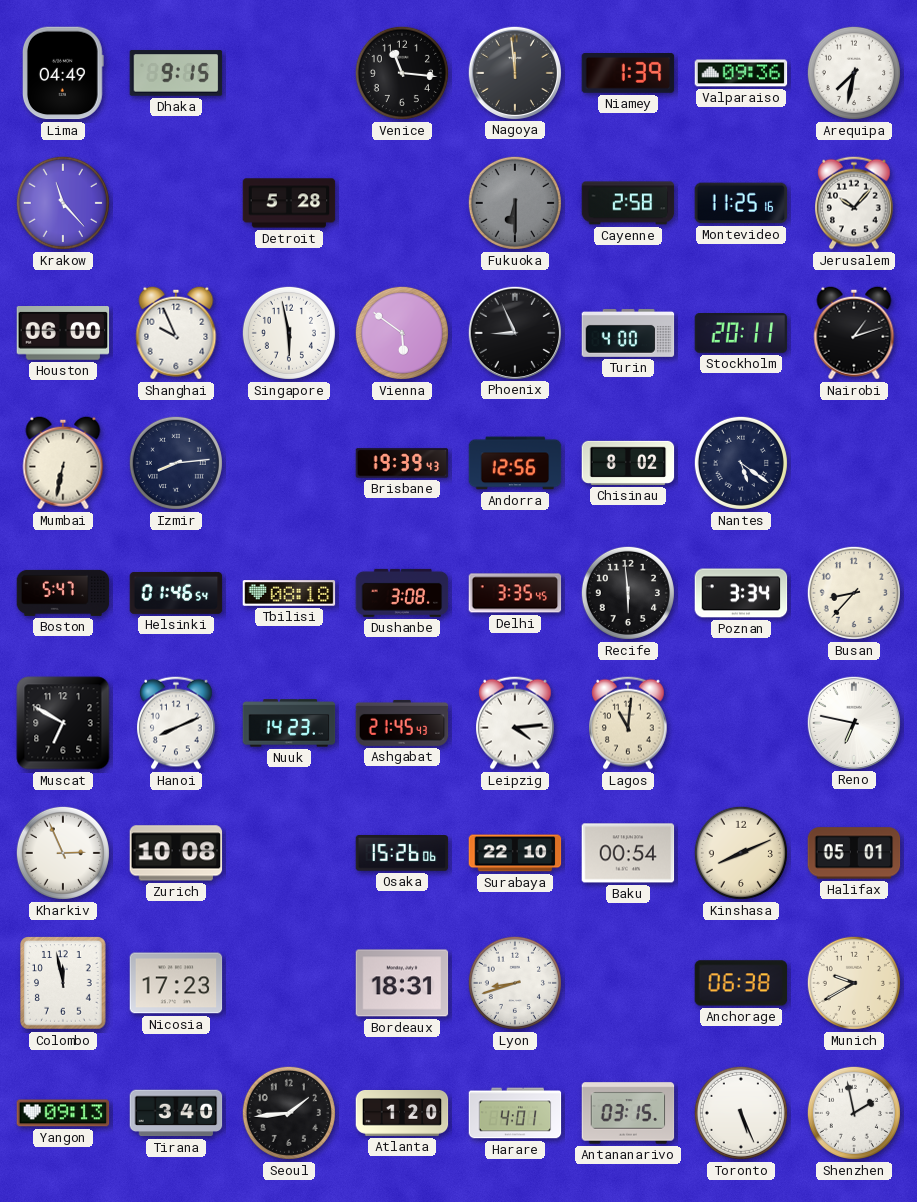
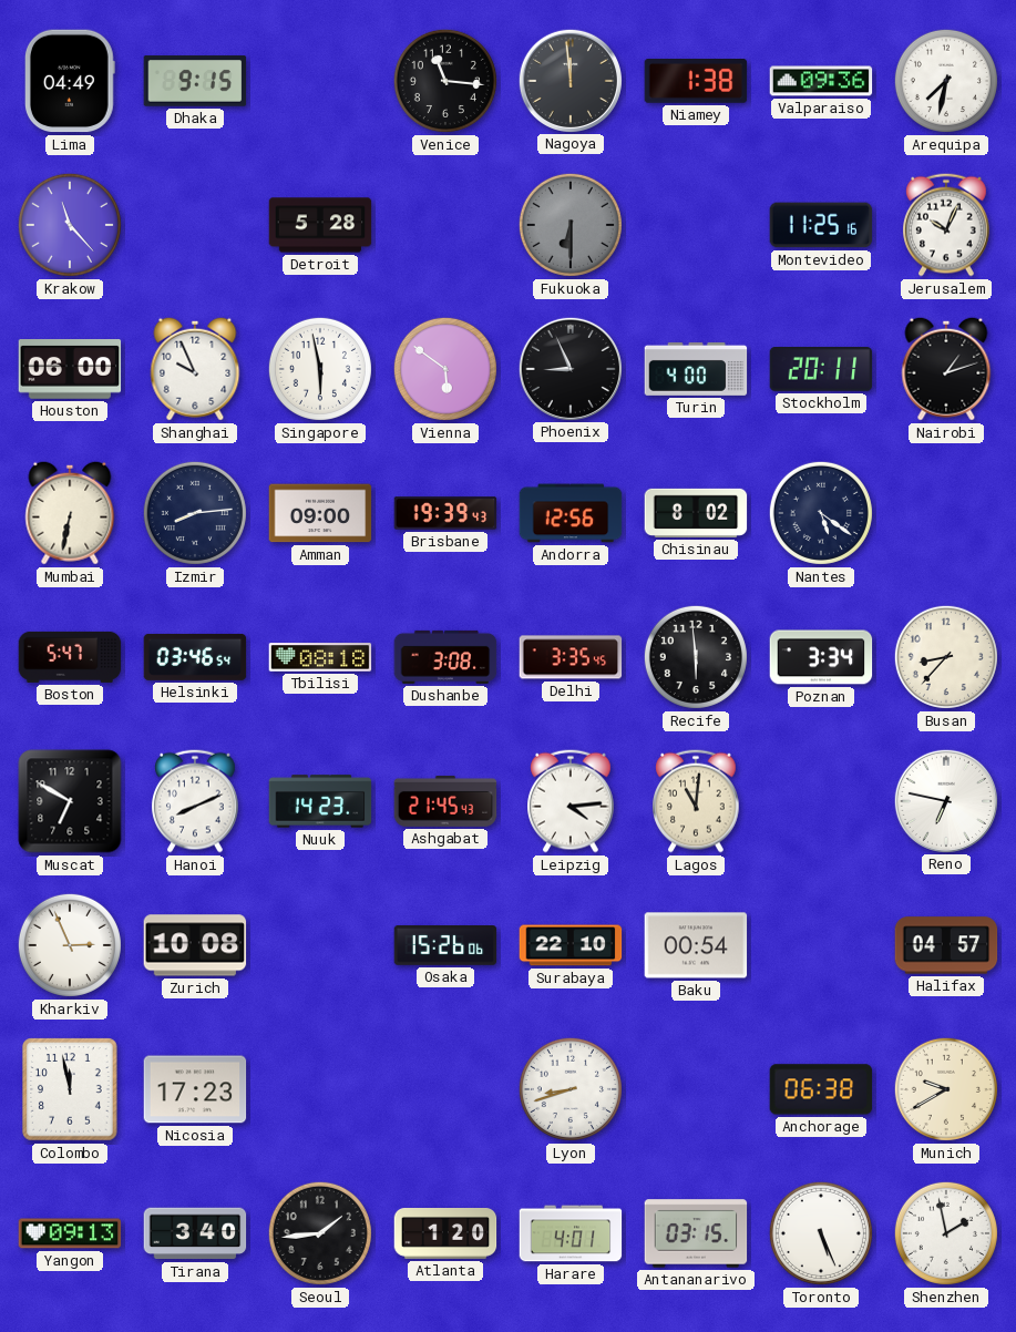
Niamey: 1:39 -> 1:38 (696, 82)
Cayenne: 2:58 -> none (628, 203)
Jerusalem: 10:07 -> 10:04 (947, 225)
Amman: none -> 09:00 (320, 513)
Helsinki: 01:46 -> 03:46 (195, 657)
Kinshasa: 8:11 -> none (741, 853)
Halifax: 05:01 -> 04:57 (946, 945)
Bordeaux: 18:31 -> none (402, 983)
